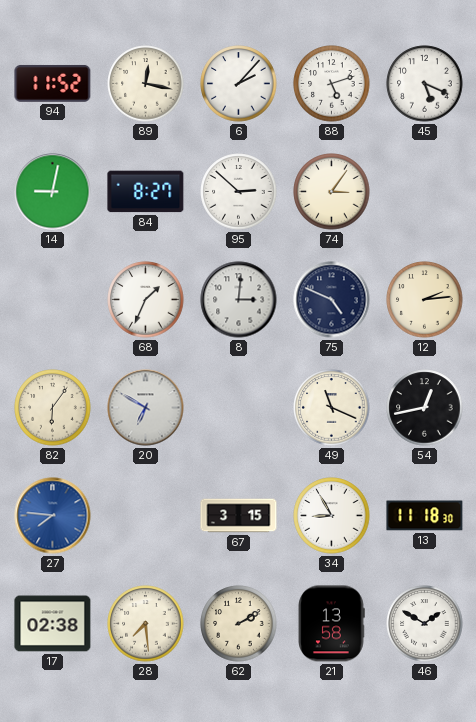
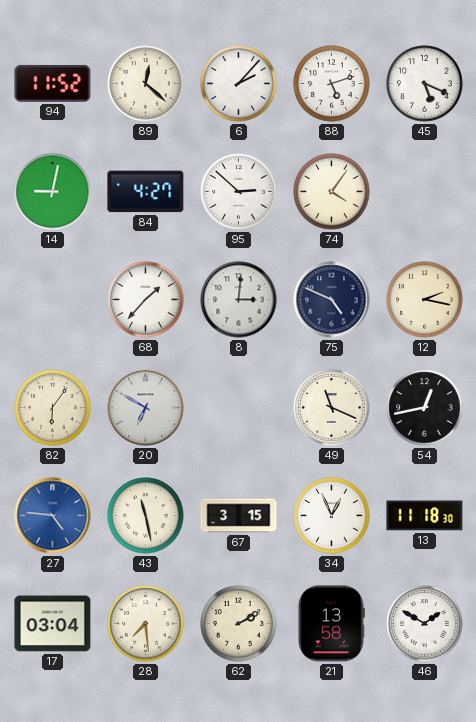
89: 12:17 -> 12:22 (146, 84)
84: 8:27 -> 4:27 (146, 192)
74: 3:06 -> 4:06 (332, 192)
68: 1:34 -> 1:37 (146, 300)
12: 2:14 -> 2:17 (425, 300)
27: 7:46 -> 4:46 (53, 516)
43: none -> 11:28 (146, 516)
34: 8:55 -> 12:56 (332, 516)
17: 02:38 -> 03:04 (53, 624)
